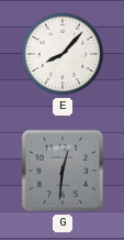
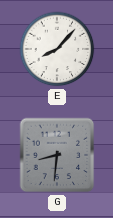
G: 12:31 -> 8:31 (57, 155)
